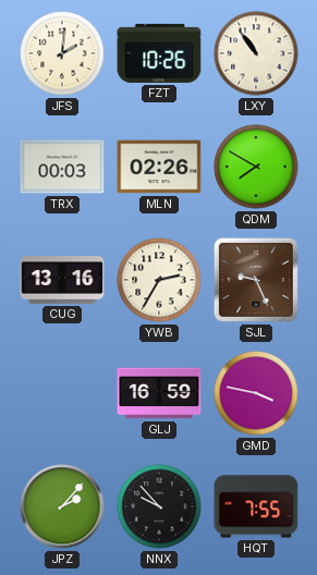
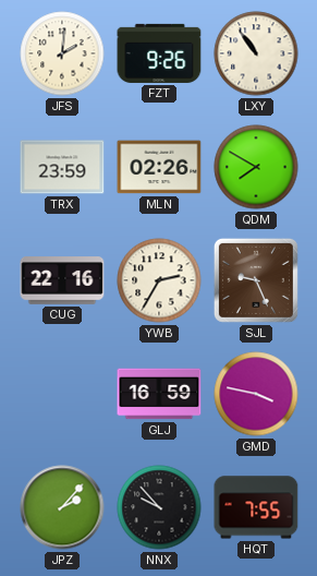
FZT: 10:26 -> 9:26 (159, 53)
TRX: 00:03 -> 23:59 (62, 167)
CUG: 13:16 -> 22:16 (62, 280)
